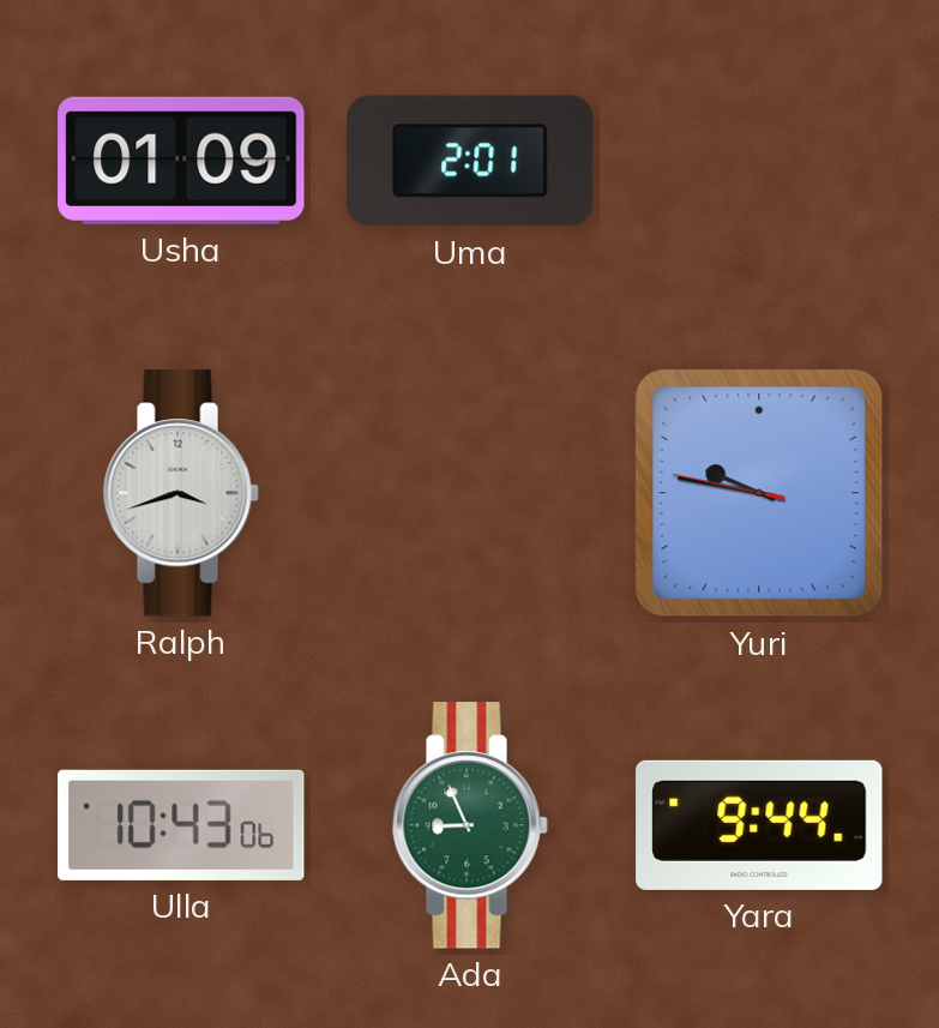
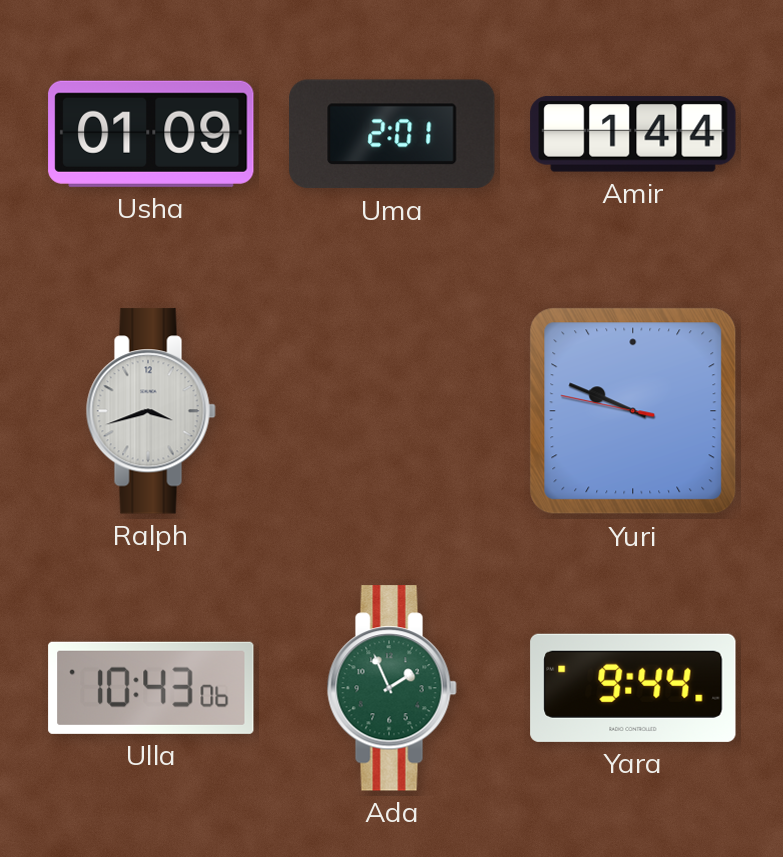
Amir: none -> 1:44 (633, 134)
Yuri: 9:46 -> 9:48 (633, 411)
Ada: 8:56 -> 1:56 (392, 688)
